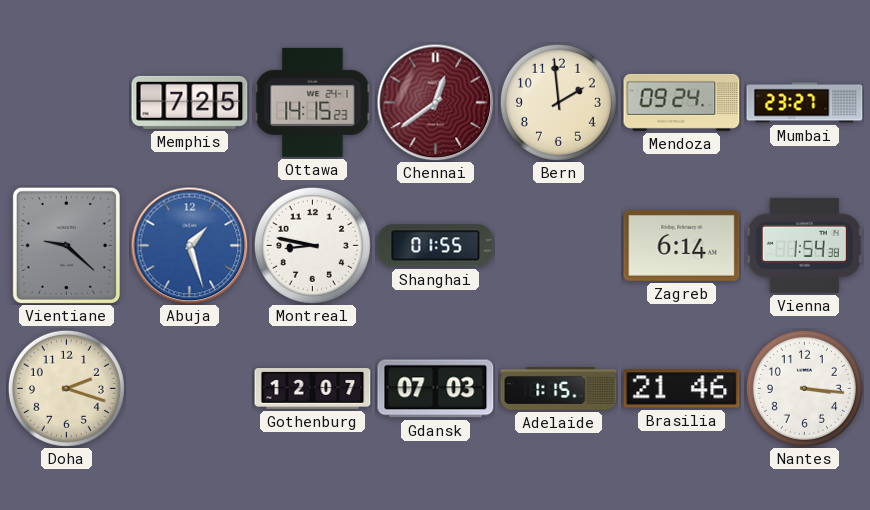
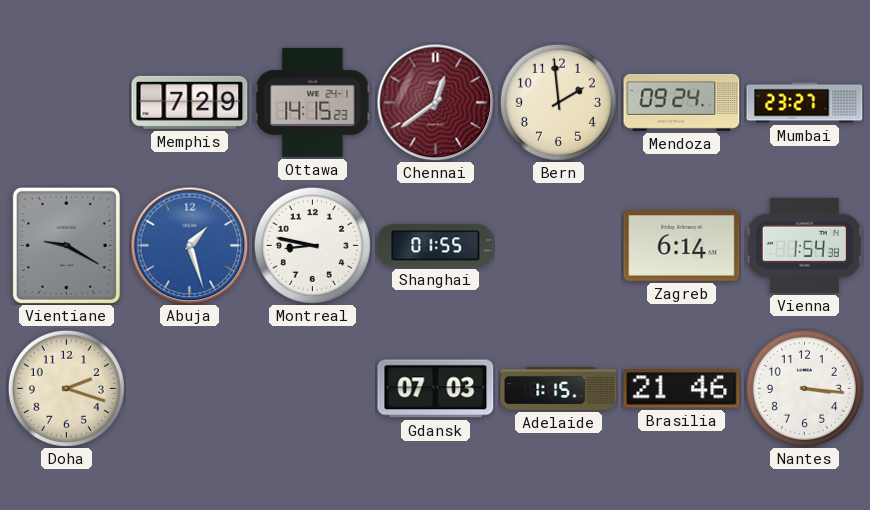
Memphis: 7:25 -> 7:29 (190, 102)
Vientiane: 9:22 -> 9:20 (66, 245)
Gothenburg: 12:07 -> none (313, 389)
